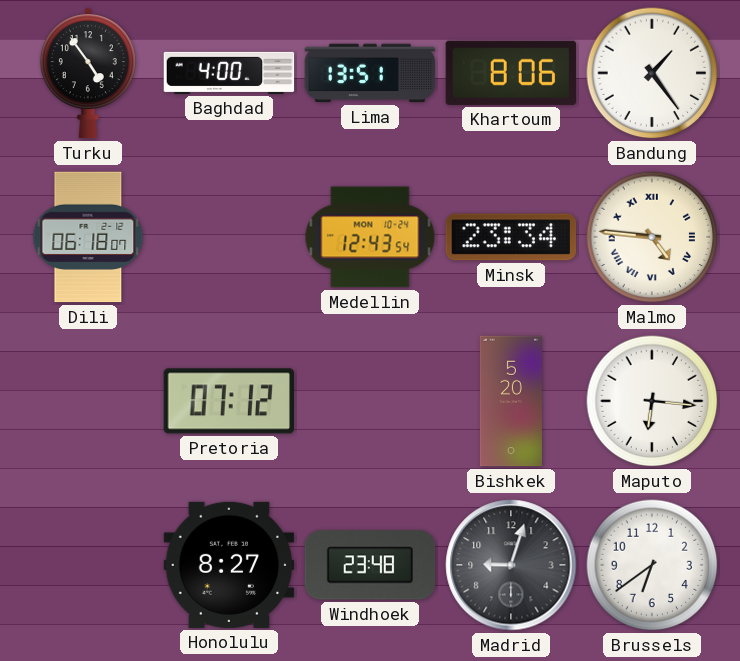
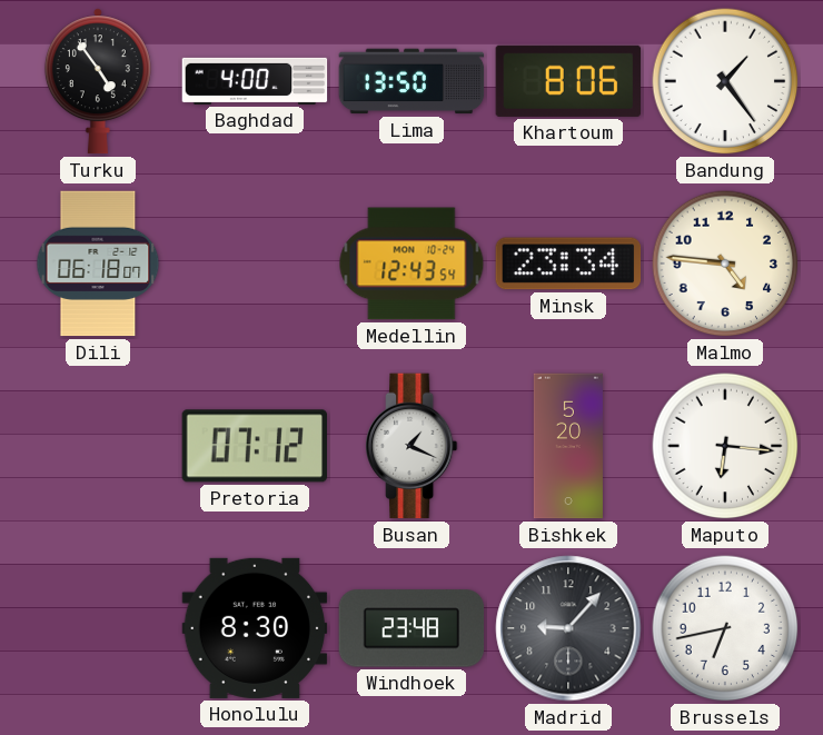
Lima: 13:51 -> 13:50 (411, 81)
Malmo numerals: Roman -> Arabic (725, 264)
Busan: none -> 1:19 (411, 446)
Honolulu: 8:27 -> 8:30 (255, 628)
Madrid: 9:03 -> 9:07 (568, 628)
Brussels: 6:39 -> 6:43 (725, 628)
